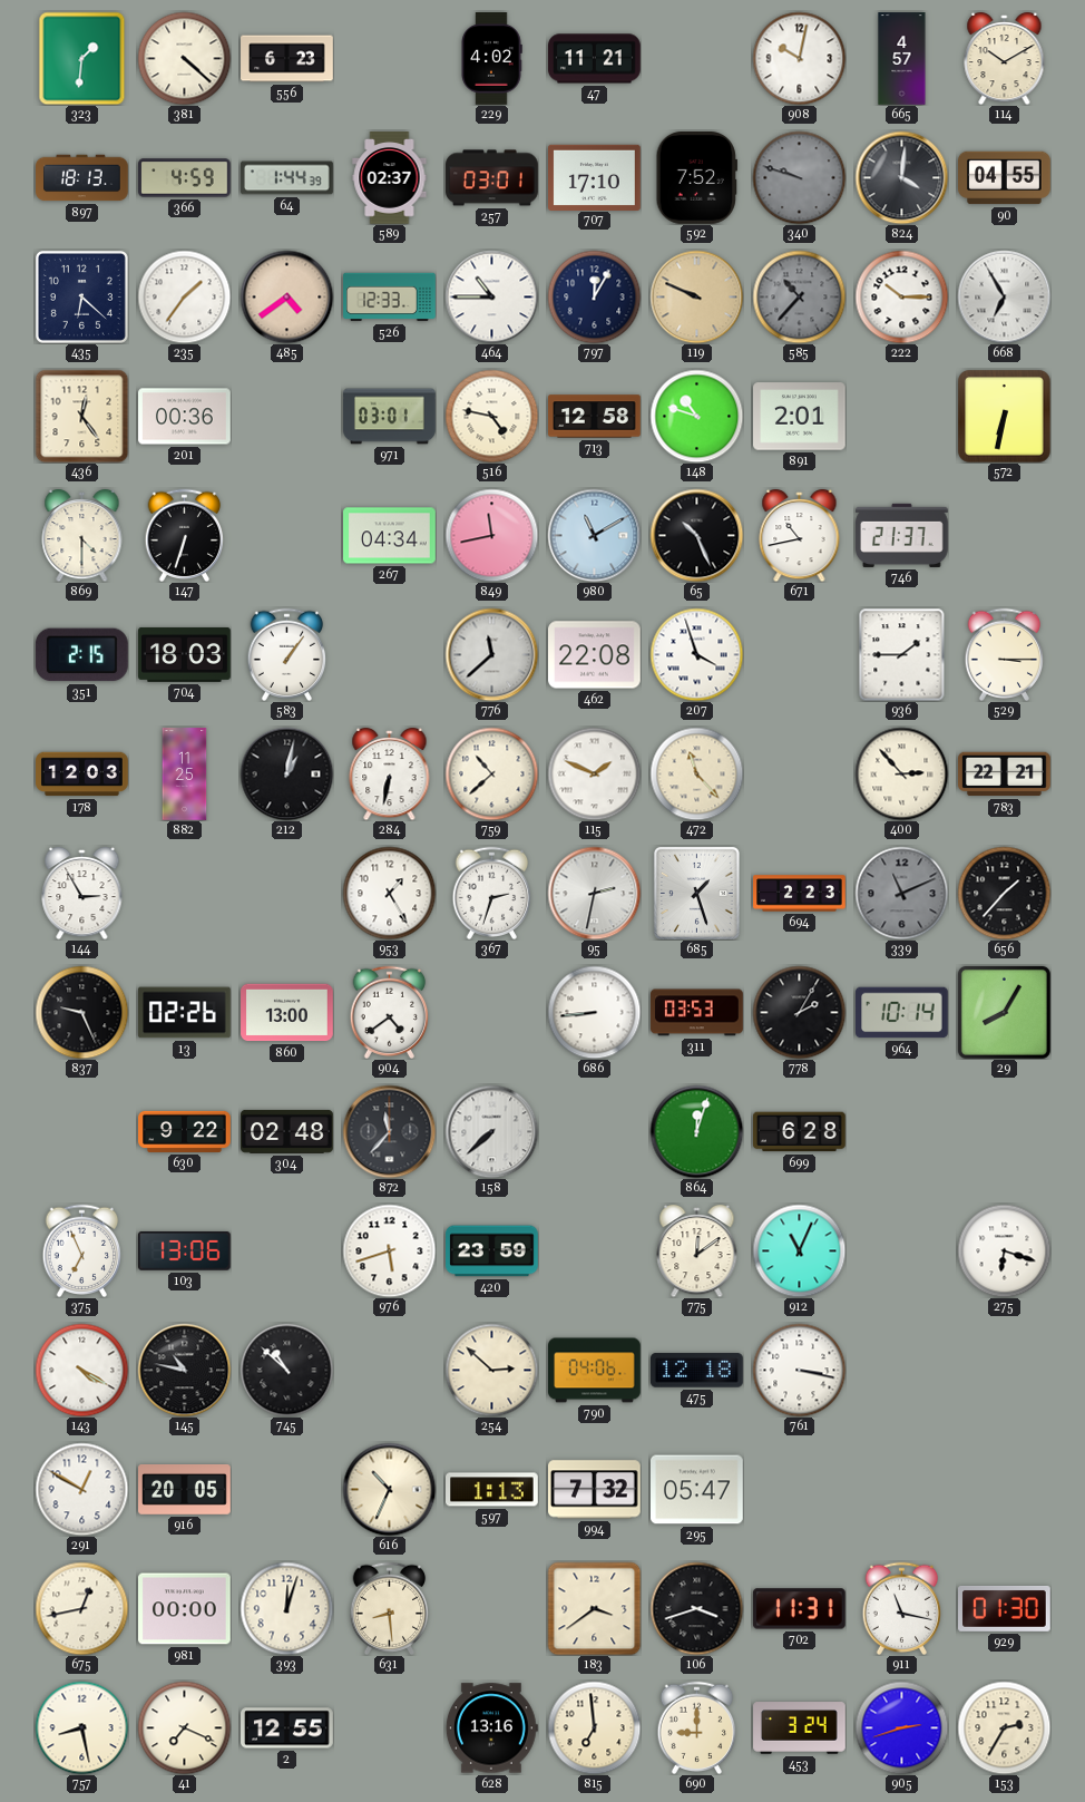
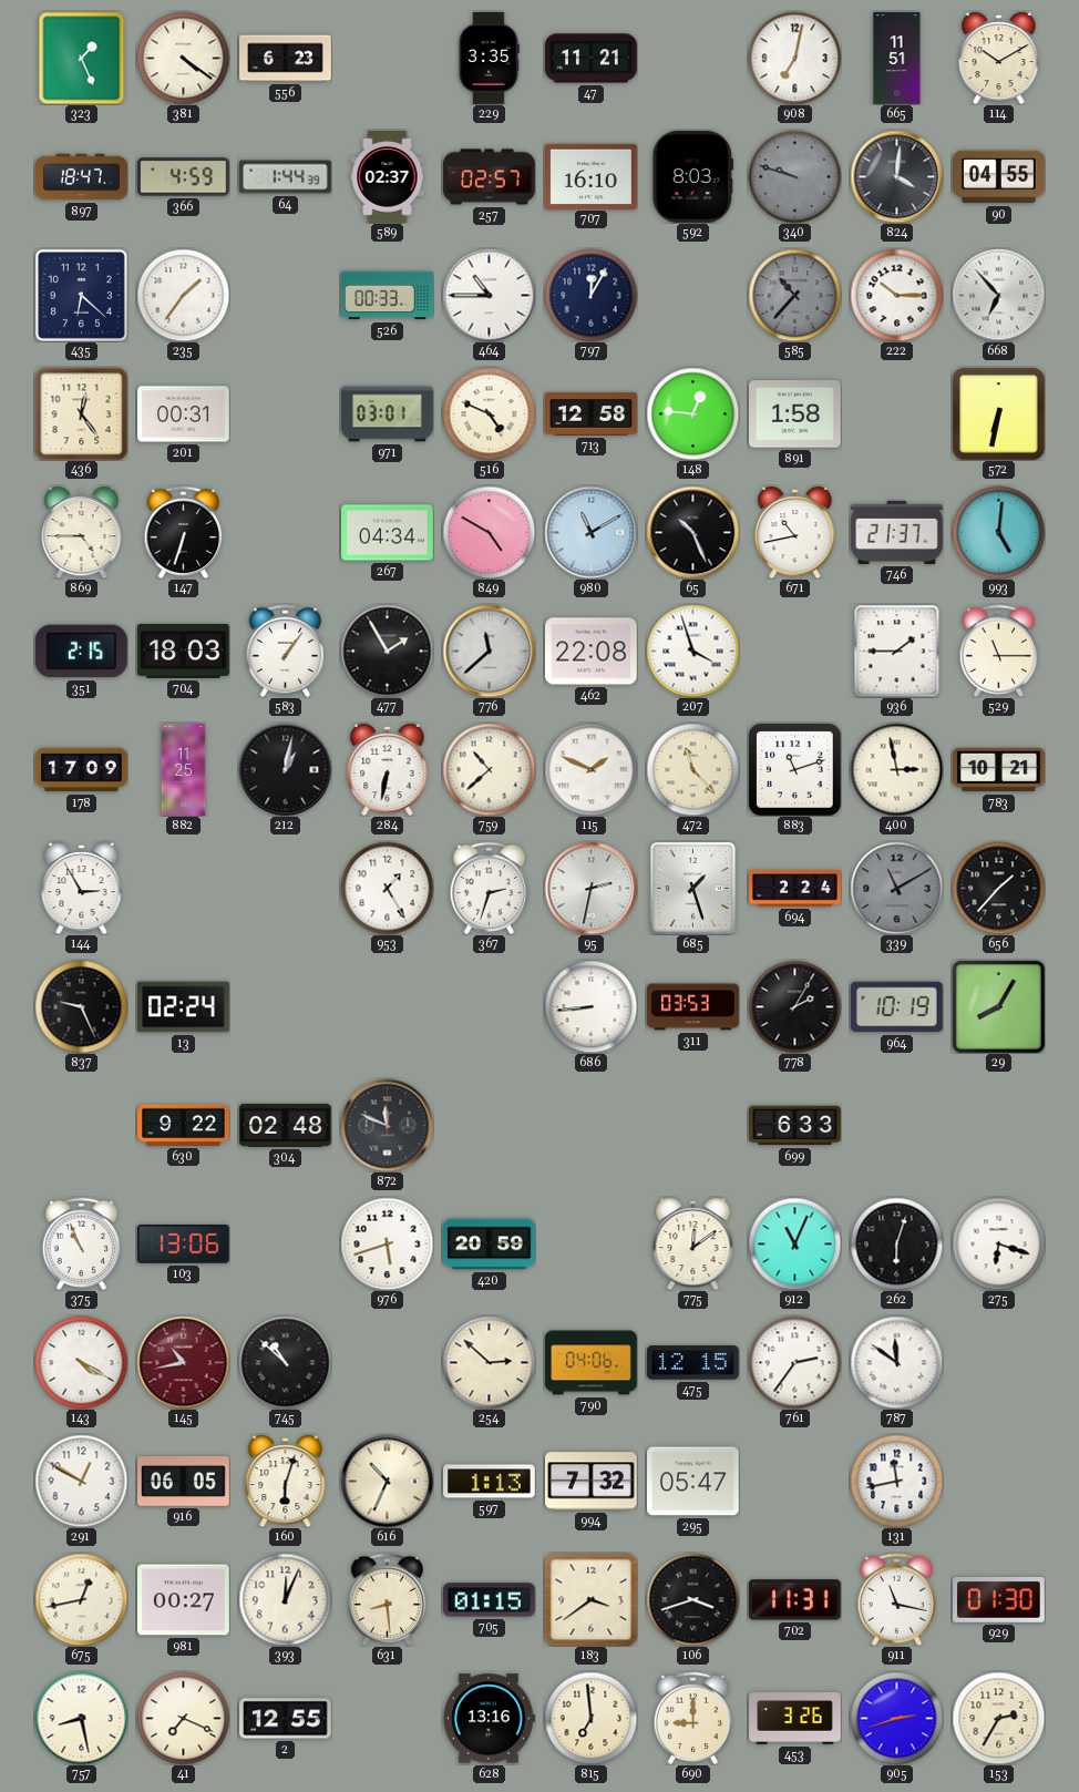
323: 1:31 -> 1:26 (82, 58)
381: 4:22 -> 4:21 (183, 58)
229: 4:02 -> 3:35 (489, 59)
908: 10:02 -> 7:02 (794, 58)
665: 4:57 -> 11:51 (897, 59)
897: 18:13 -> 18:47 (82, 177)
257: 03:01 -> 02:57 (490, 177)
707: 17:10 -> 16:10 (592, 176)
592: 7:52 -> 8:03 (692, 177)
485: 4:39 -> none (286, 296)
526: 12:33 -> 00:33 (388, 296)
119: 9:49 -> none (696, 296)
668: 6:55 -> 6:53 (998, 295)
201: 00:36 -> 00:31 (184, 414)
516: 4:47 -> 4:49 (489, 413)
148: 10:48 -> 12:46 (692, 413)
891: 2:01 -> 1:58 (795, 414)
869: 4:30 -> 4:45 (82, 532)
849: 11:43 -> 4:50 (489, 532)
993: none -> 5:01 (998, 532)
477: none -> 1:55 (387, 651)
529: 3:15 -> 11:15 (999, 651)
178: 12:03 -> 17:09 (82, 770)
883: none -> 11:12 (794, 769)
400: 2:53 -> 2:58 (896, 769)
783: 22:21 -> 10:21 (999, 770)
694: 2:23 -> 2:24 (795, 889)
339: 11:11 -> 11:10 (896, 888)
13: 02:26 -> 02:24 (184, 1007)
860: 13:00 -> none (287, 1013)
904: 4:39 -> none (390, 1012)
964: 10:14 -> 10:19 (897, 1007)
872: 11:37 -> 11:49 (387, 1125)
158: 7:38 -> none (491, 1131)
864: 12:03 -> none (696, 1131)
699: 6:28 -> 6:33 (795, 1126)
375: 6:56 -> 10:56 (82, 1243)
420: 23:59 -> 20:59 (490, 1245)
262: none -> 6:03 (896, 1243)
145: 10:47 -> 10:43 (183, 1362)
145 dial: black -> burgundy (183, 1362)
475: 12:18 -> 12:15 (693, 1363)
761: 3:17 -> 2:36 (794, 1362)
787: none -> 11:51 (896, 1362)
916: 20:05 -> 06:05 (184, 1482)
160: none -> 6:03 (286, 1481)
131: none -> 11:43 (896, 1481)
981: 00:00 -> 00:27 (184, 1600)
393: 12:03 -> 12:04 (285, 1599)
705: none -> 01:15 (490, 1600)
453: 3:24 -> 3:26 (795, 1719)
